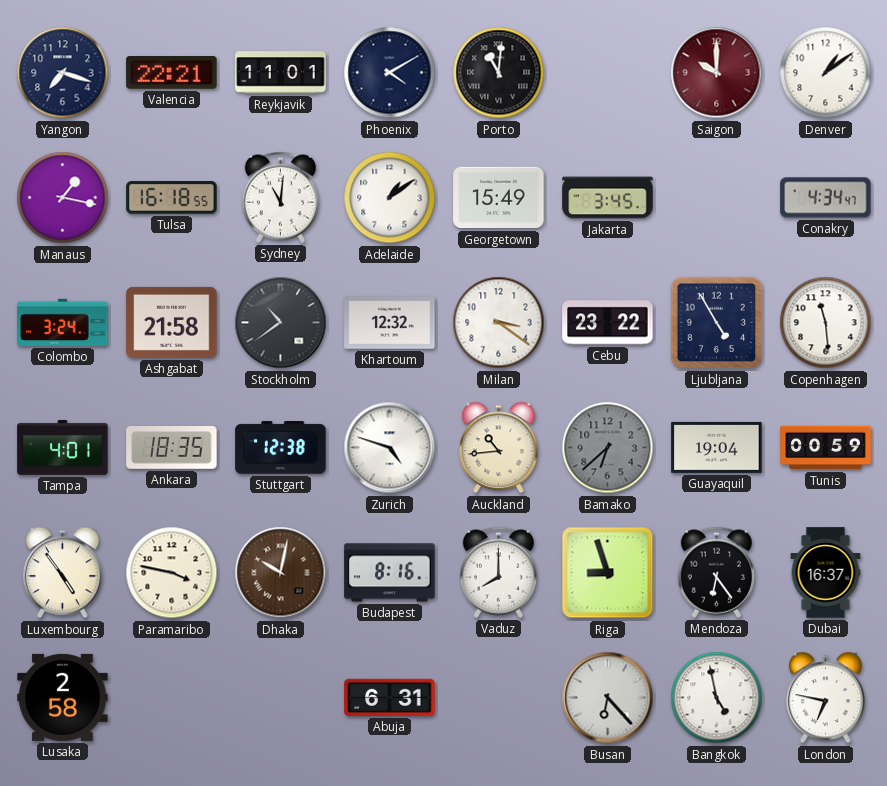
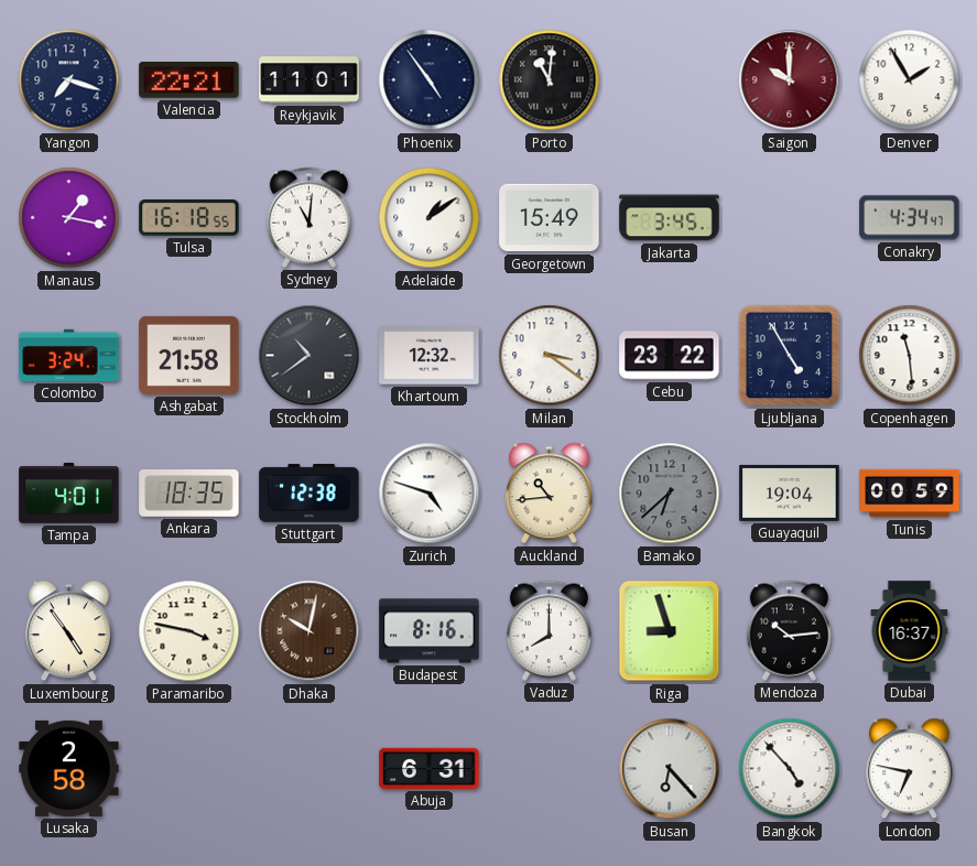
Phoenix: 4:10 -> 4:54 (430, 80)
Denver: 1:09 -> 1:55 (910, 80)
Mendoza: 6:24 -> 10:14 (789, 630)
Bangkok: 4:58 -> 4:53 (790, 769)
